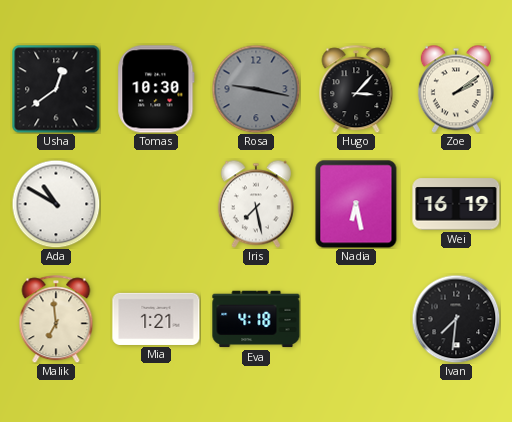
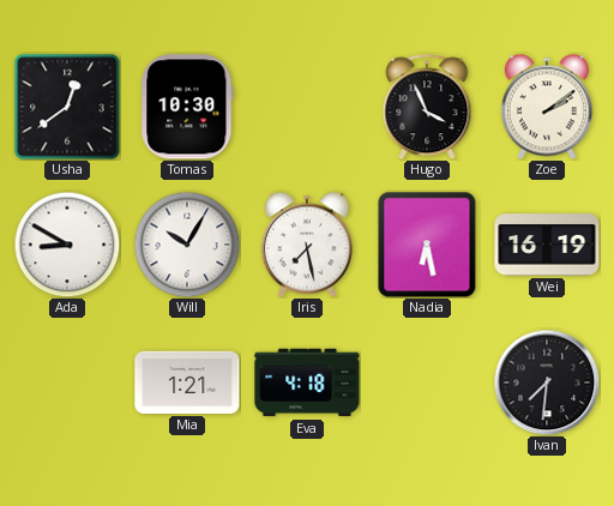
Rosa: 9:17 -> none (256, 89)
Hugo: 3:07 -> 3:56 (427, 107)
Ada: 10:50 -> 8:50 (67, 245)
Will: none -> 10:05 (187, 245)
Malik: 6:59 -> none (56, 319)
